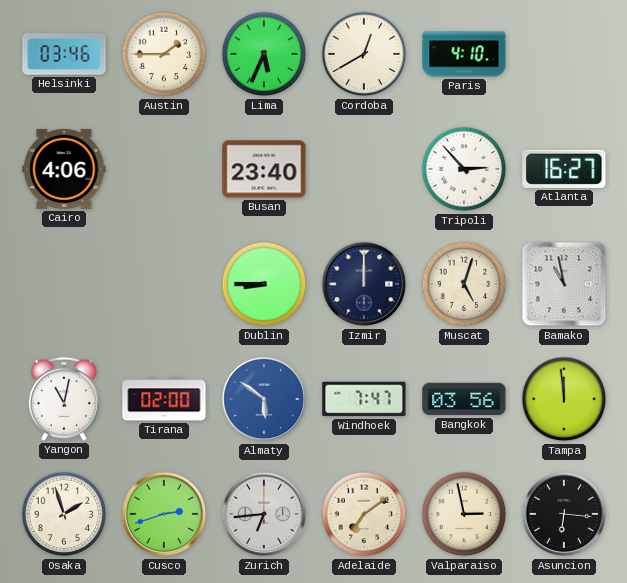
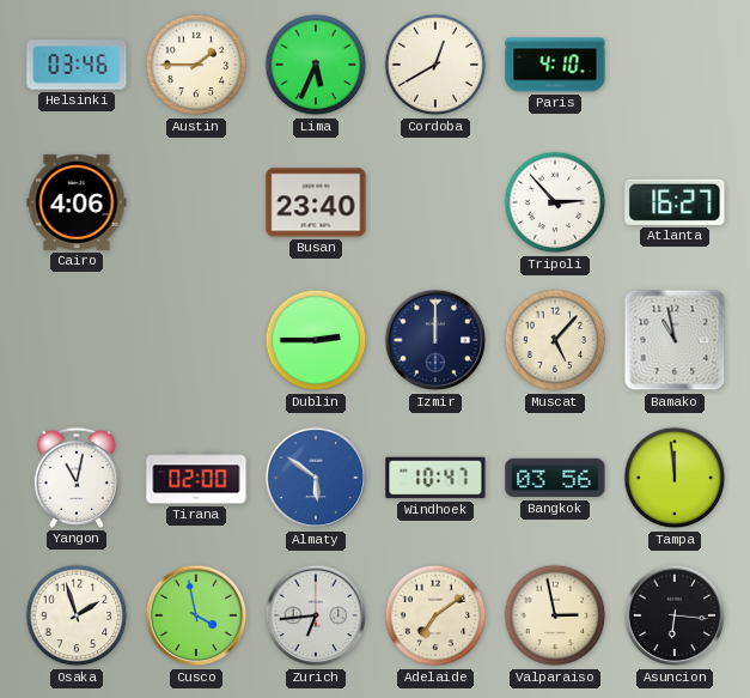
Dublin: 8:45 -> 2:45 (316, 340)
Muscat: 5:03 -> 5:07 (555, 340)
Windhoek: 7:47 -> 10:47 (435, 478)
Cusco: 2:42 -> 3:58 (196, 615)
